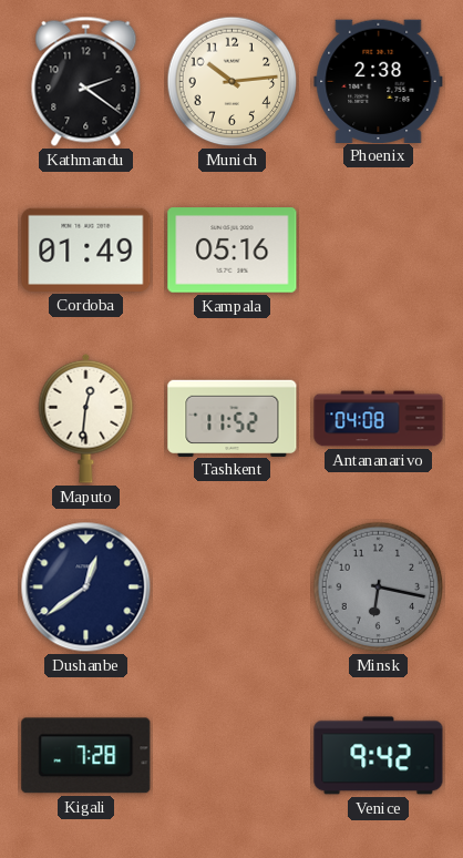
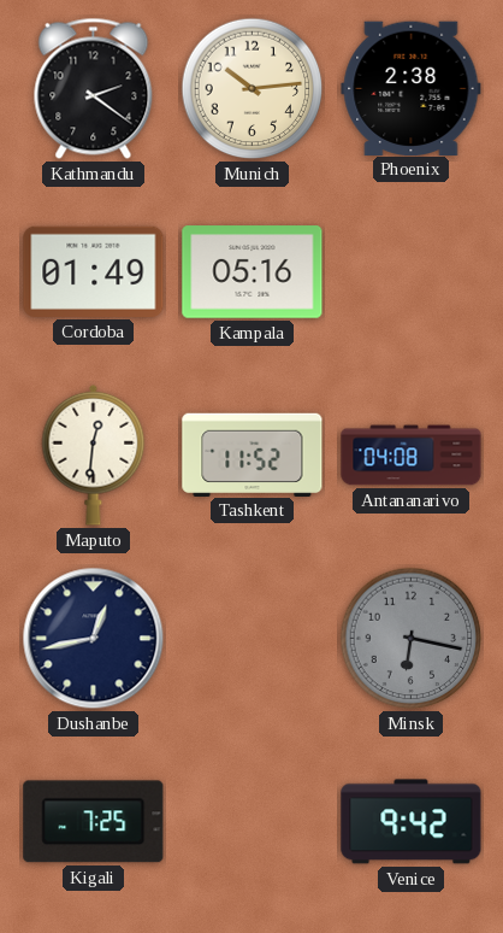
Dushanbe: 12:39 -> 12:43 (94, 639)
Kigali: 7:28 -> 7:25 (94, 822)
